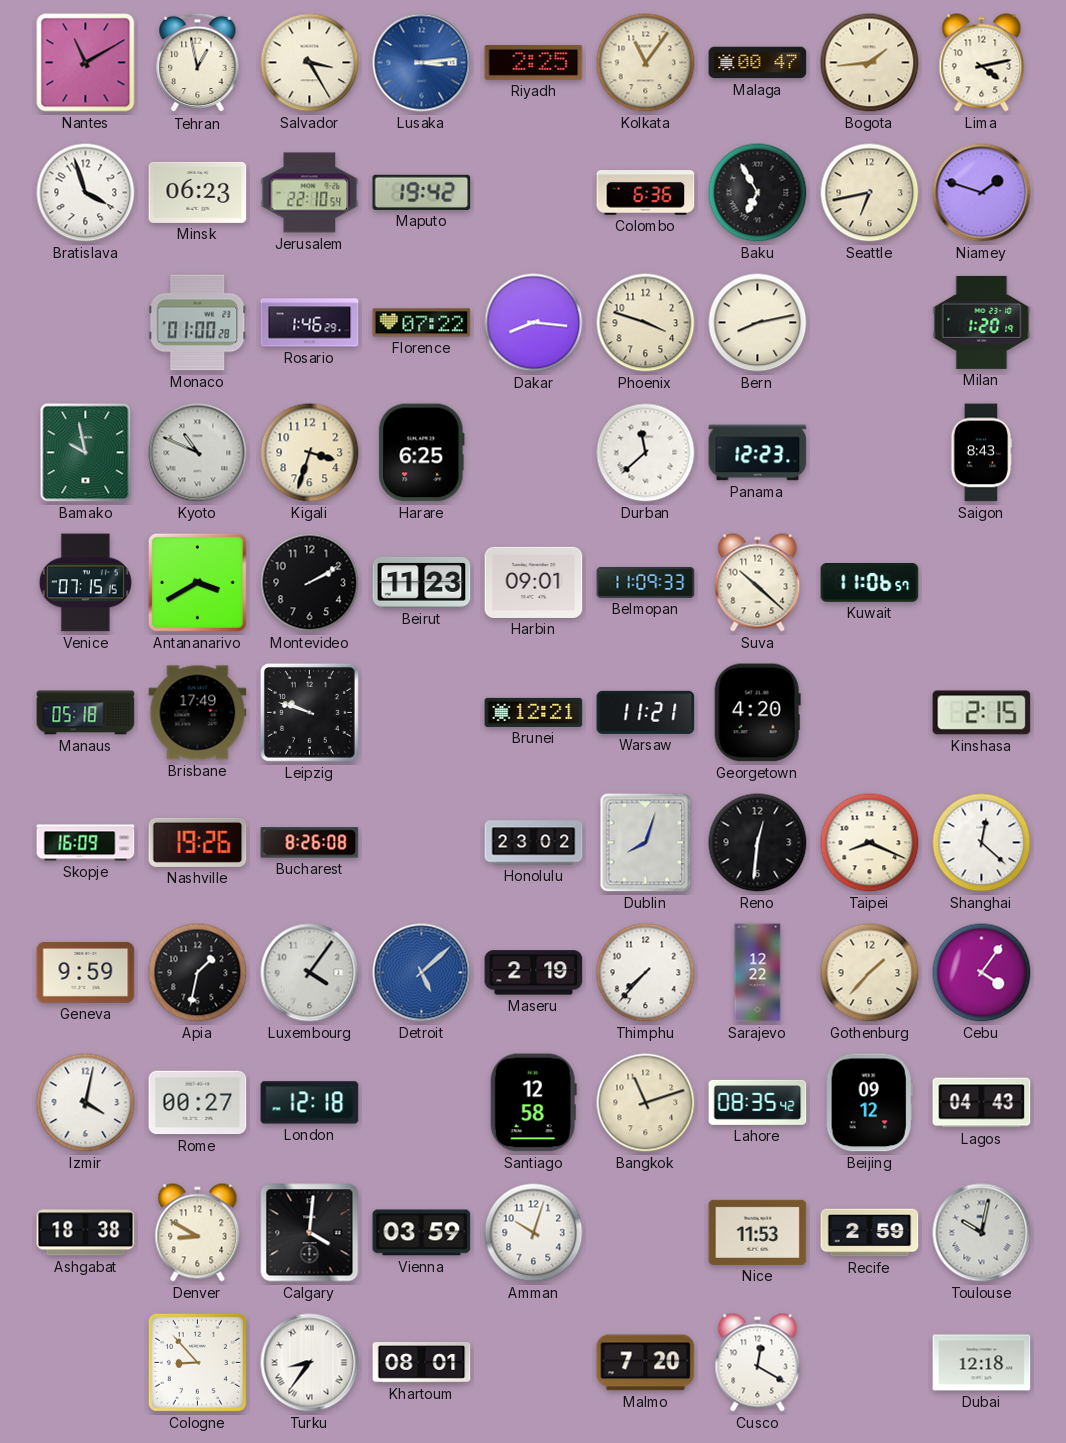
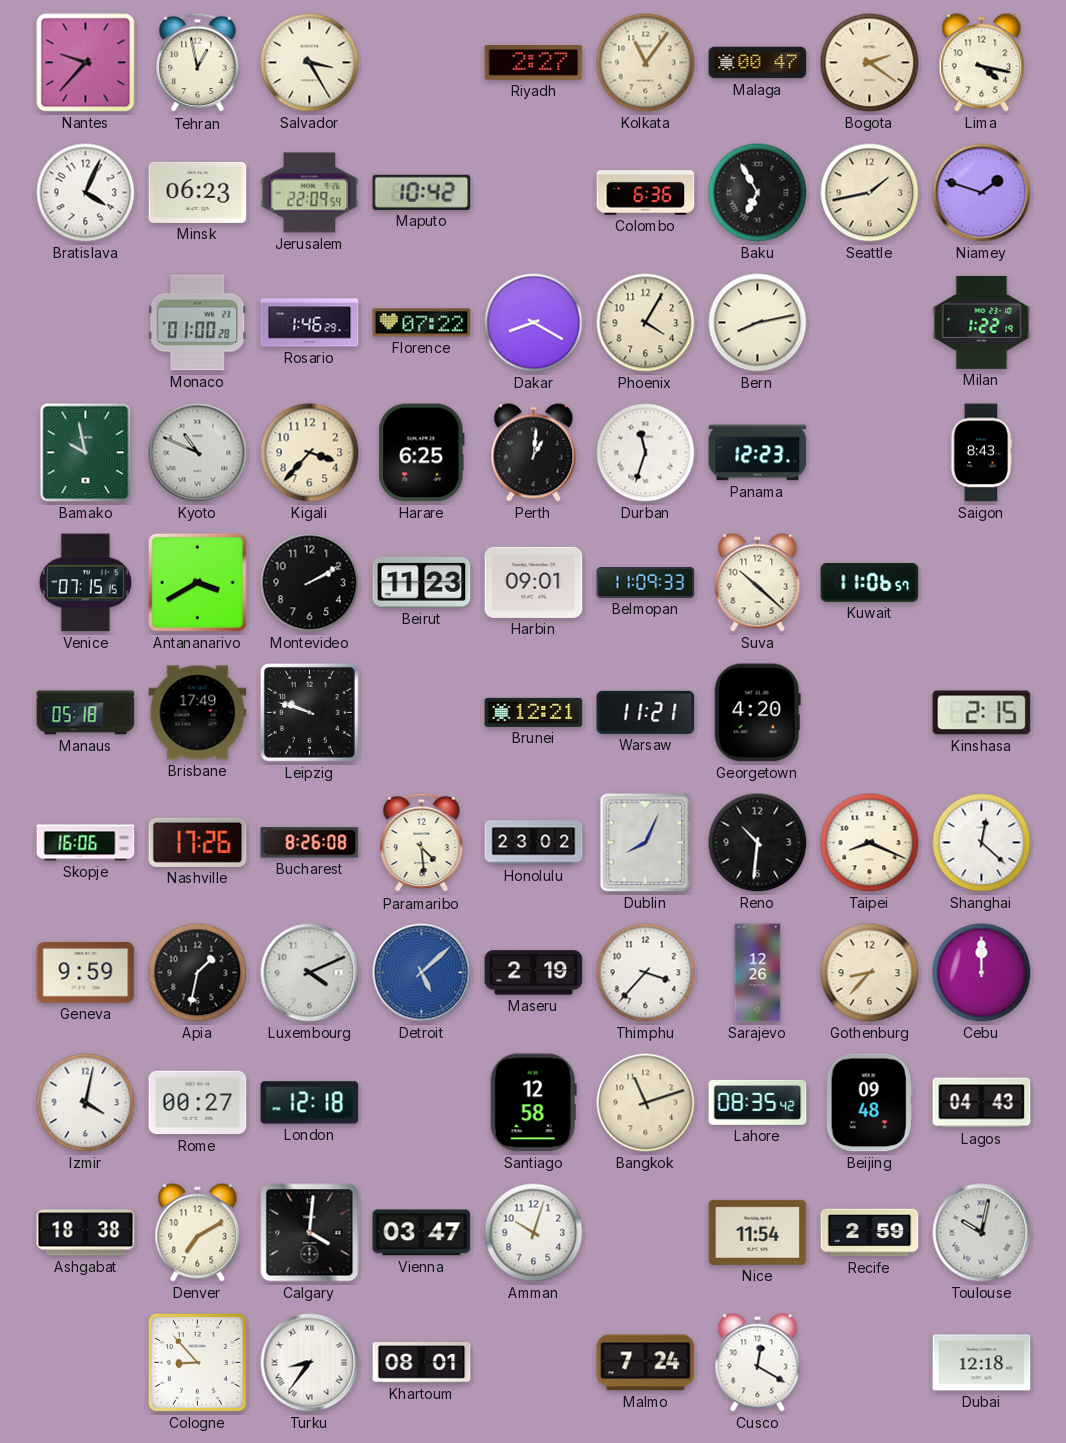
Nantes: 11:10 -> 9:37 (86, 63)
Lusaka: 3:14 -> none (422, 63)
Riyadh: 2:25 -> 2:27 (534, 63)
Bogota: 1:44 -> 2:21 (870, 63)
Lima: 4:13 -> 4:17 (982, 63)
Bratislava: 3:57 -> 4:04 (86, 193)
Jerusalem: 22:10 -> 22:09 (310, 193)
Maputo: 19:42 -> 10:42 (422, 192)
Seattle: 6:43 -> 1:43 (870, 193)
Dakar: 8:16 -> 8:20 (534, 323)
Phoenix: 3:48 -> 4:05 (646, 323)
Milan: 1:20 -> 1:22 (982, 322)
Kigali: 3:33 -> 3:37 (310, 453)
Perth: none -> 1:01 (534, 453)
Durban: 11:38 -> 11:33 (646, 453)
Skopje: 16:09 -> 16:06 (86, 843)
Nashville: 19:26 -> 17:26 (198, 842)
Paramaribo: none -> 4:29 (422, 843)
Dublin: 8:03 -> 8:04 (646, 843)
Reno: 12:31 -> 10:31 (758, 843)
Luxembourg: 4:06 -> 4:11 (310, 973)
Thimphu: 7:37 -> 3:37 (646, 973)
Sarajevo: 12:22 -> 12:26 (758, 973)
Gothenburg: 1:37 -> 8:37 (870, 973)
Cebu: 4:06 -> 12:00 (982, 973)
Beijing: 09:12 -> 09:48 (869, 1103)
Denver: 8:50 -> 7:10 (198, 1233)
Vienna: 03:59 -> 03:47 (422, 1233)
Nice: 11:53 -> 11:54 (758, 1232)
Malmo: 7:20 -> 7:24 (646, 1363)
